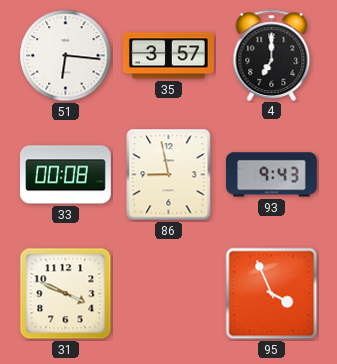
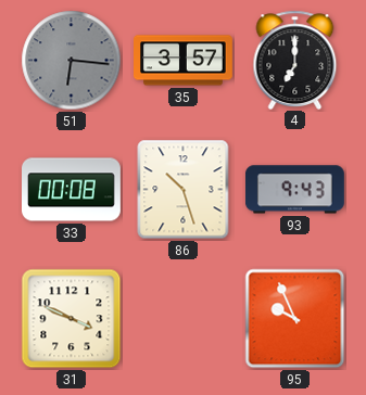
51 dial: white -> grey (72, 61)
86: 8:58 -> 10:27 (184, 190)
95: 3:56 -> 9:56 (295, 319)
